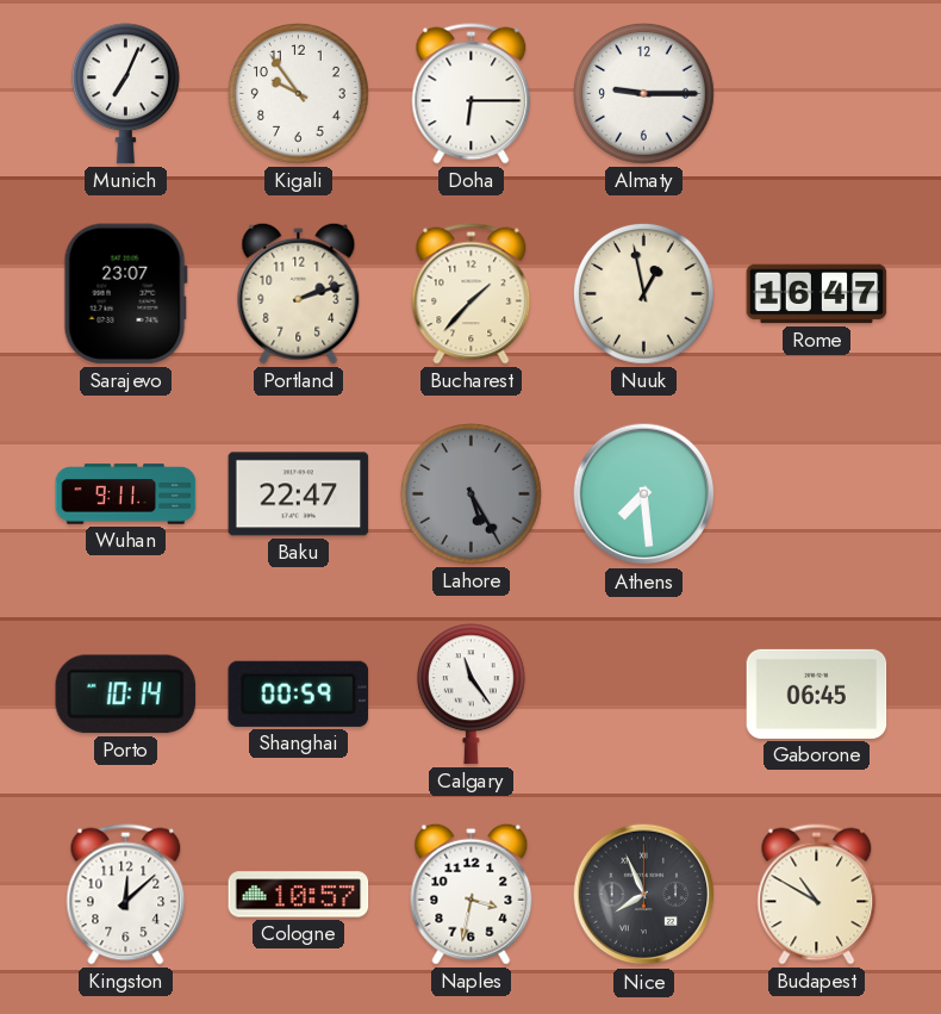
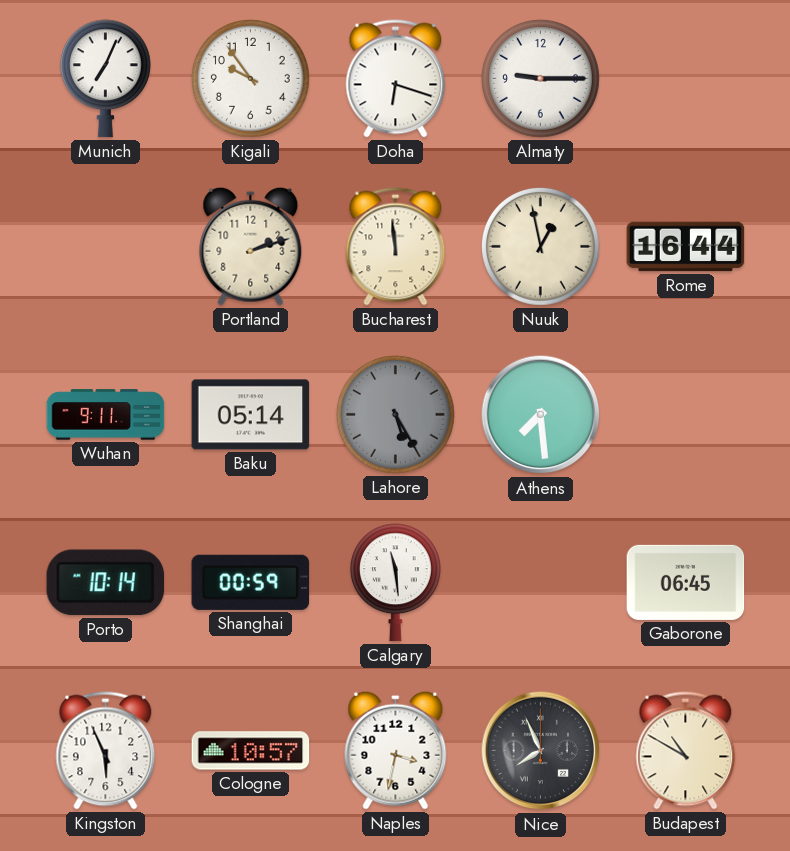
Doha: 6:15 -> 6:18 (396, 79)
Sarajevo: 23:07 -> none (125, 294)
Bucharest: 1:37 -> 11:59 (396, 247)
Rome: 16:47 -> 16:44 (686, 247)
Baku: 22:47 -> 05:14 (251, 415)
Calgary: 11:24 -> 11:29 (395, 583)
Kingston: 12:08 -> 5:56 (106, 751)
